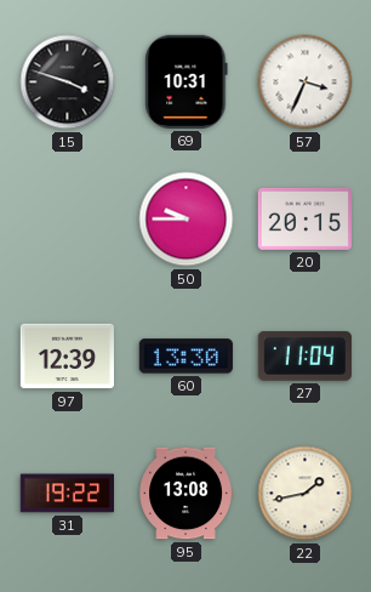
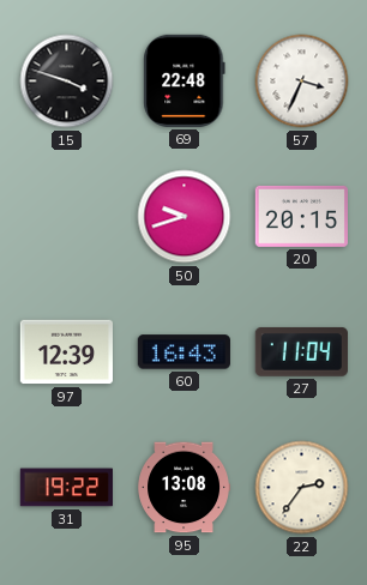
69: 10:31 -> 22:48 (185, 80)
50: 9:45 -> 9:42 (185, 217)
60: 13:30 -> 16:43 (183, 352)
22: 1:43 -> 2:36 (302, 488)
